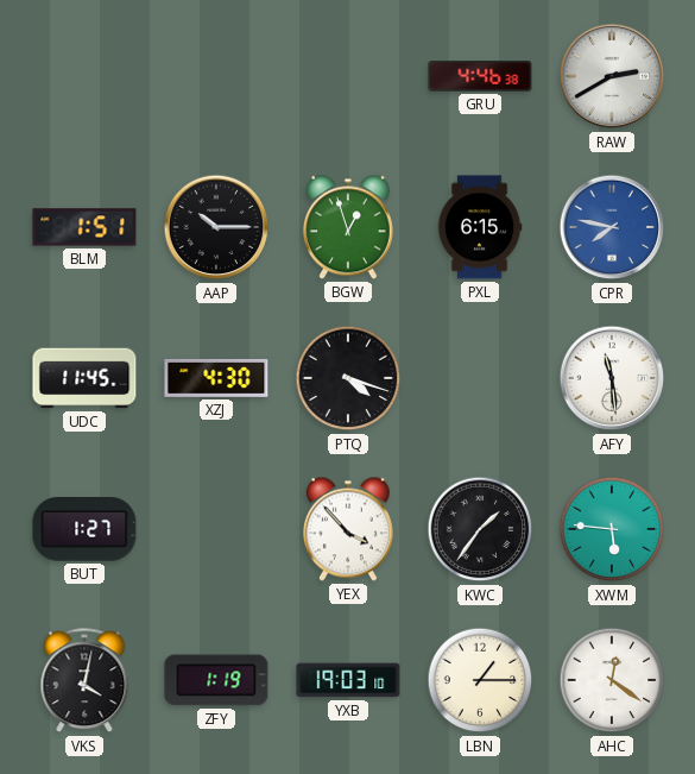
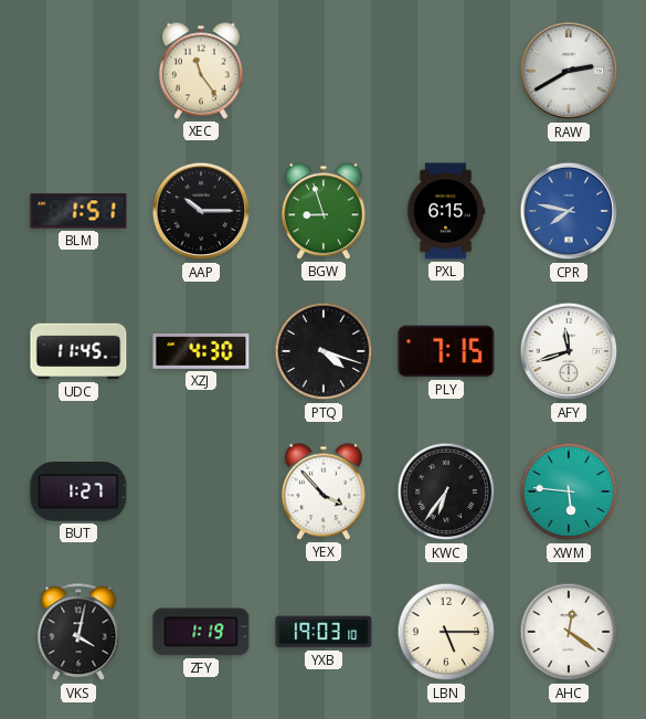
XEC: none -> 11:24 (201, 71)
GRU: 4:46 -> none (480, 76)
BGW: 12:57 -> 8:57 (324, 211)
PLY: none -> 7:15 (446, 351)
AFY: 11:29 -> 11:42 (569, 351)
KWC: 1:36 -> 6:36 (446, 491)
LBN: 1:15 -> 5:15 (446, 632)
